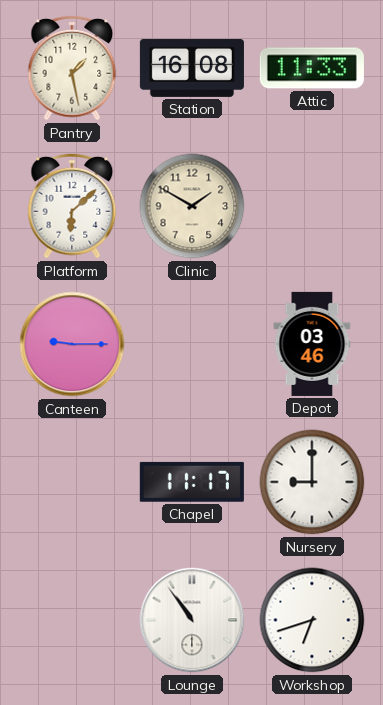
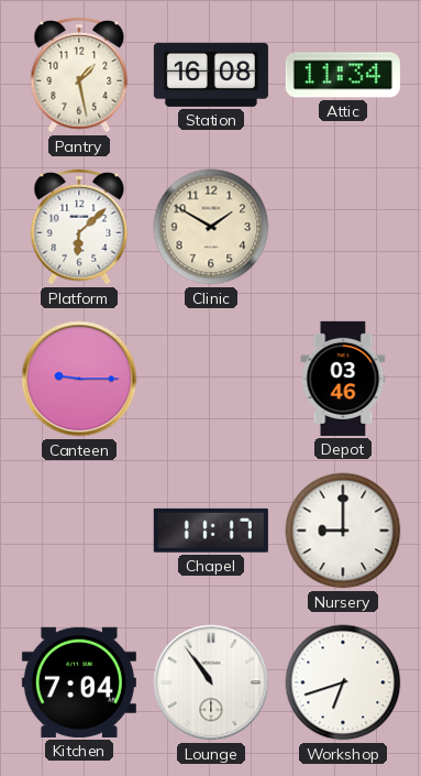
Attic: 11:33 -> 11:34 (343, 75)
Kitchen: none -> 7:04 (79, 682)
